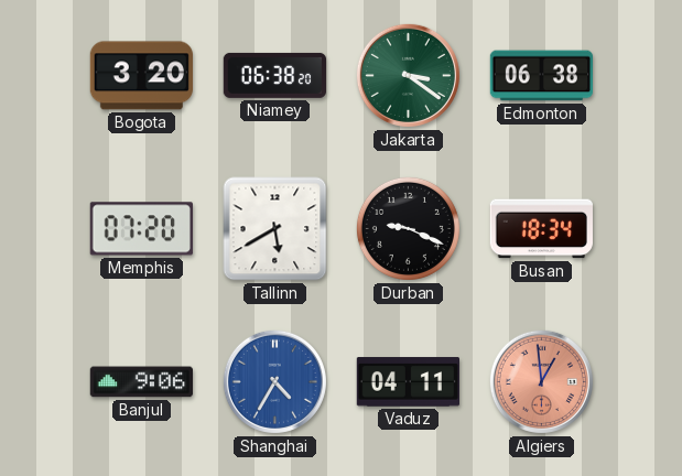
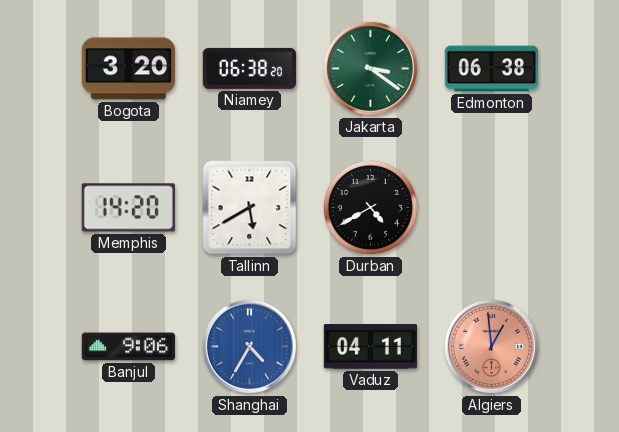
Memphis: 07:20 -> 14:20 (128, 208)
Durban: 9:19 -> 4:40 (370, 207)
Busan: 18:34 -> none (541, 229)
